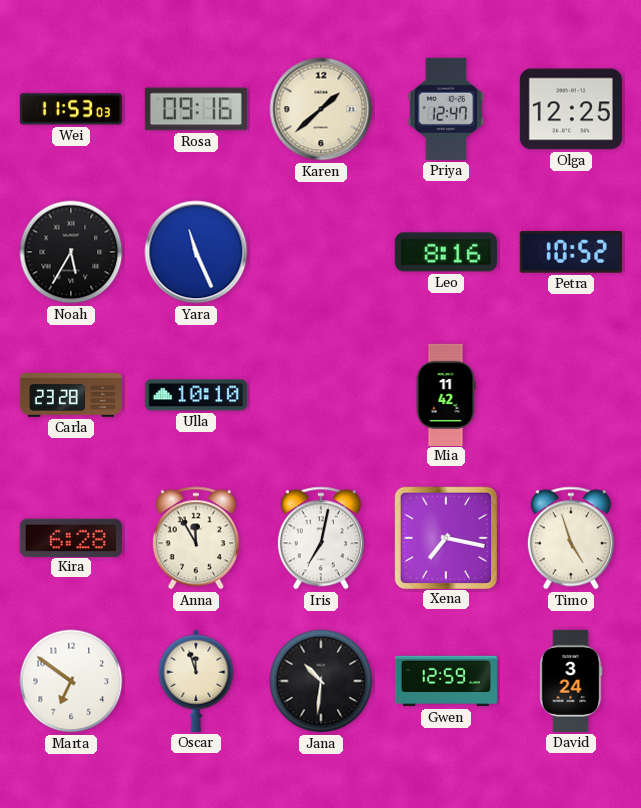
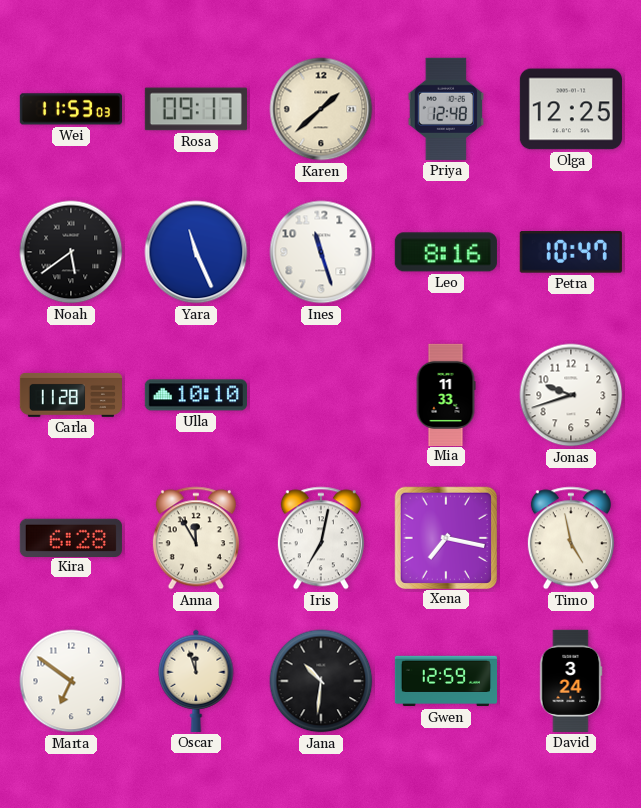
Rosa: 09:16 -> 09:17 (196, 109)
Priya: 12:47 -> 12:48 (445, 109)
Noah: 5:35 -> 5:39 (71, 252)
Ines: none -> 11:27 (321, 252)
Petra: 10:52 -> 10:47 (571, 252)
Carla: 23:28 -> 11:28 (70, 395)
Mia: 11:42 -> 11:33 (446, 394)
Jonas: none -> 9:42 (571, 395)
Timo: 4:57 -> 4:58 (571, 538)
